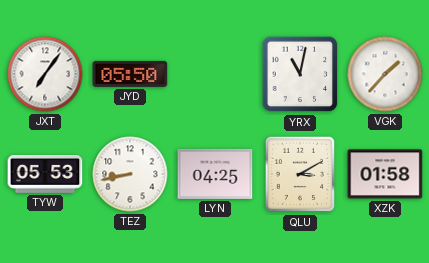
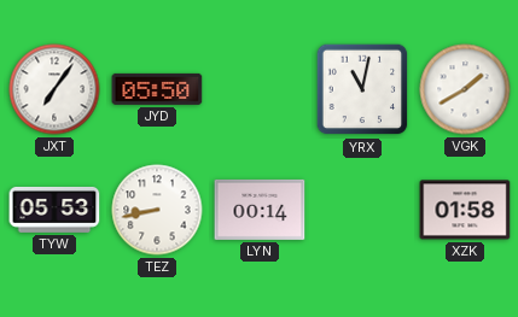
VGK: 1:37 -> 1:40 (465, 89)
LYN: 04:25 -> 00:14 (260, 210)
QLU: 3:10 -> none (300, 174)
